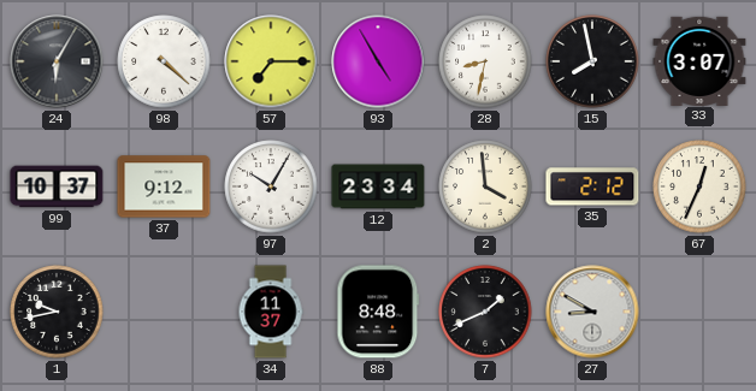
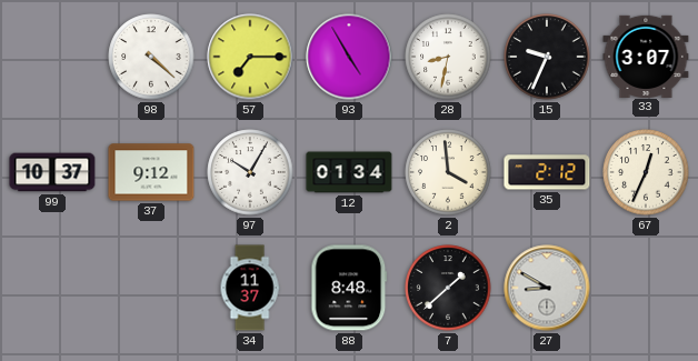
24: 6:05 -> none (57, 61)
15: 7:58 -> 9:34 (547, 57)
12: 23:34 -> 01:34 (349, 172)
1: 9:43 -> none (57, 312)
7: 1:41 -> 1:38 (448, 288)
